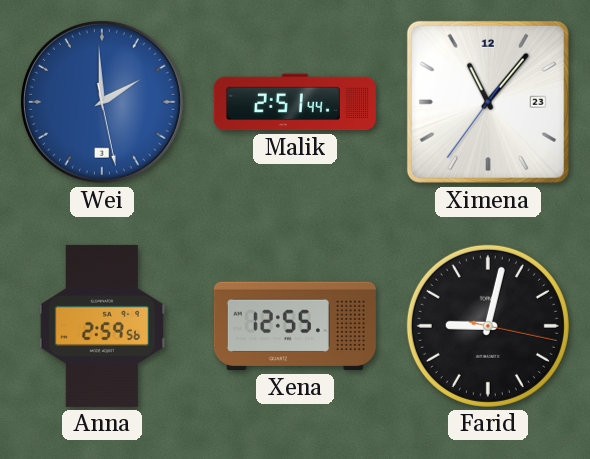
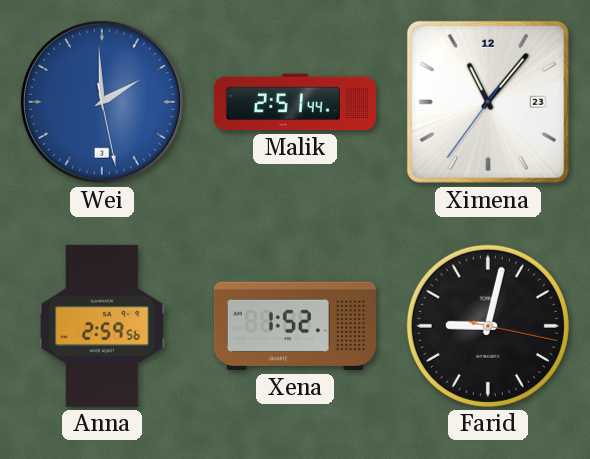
Xena: 12:55 -> 1:52 (295, 326)
